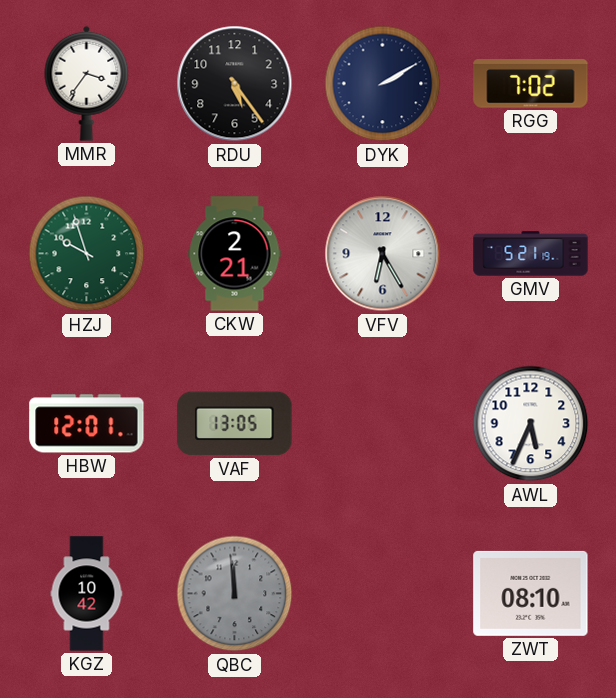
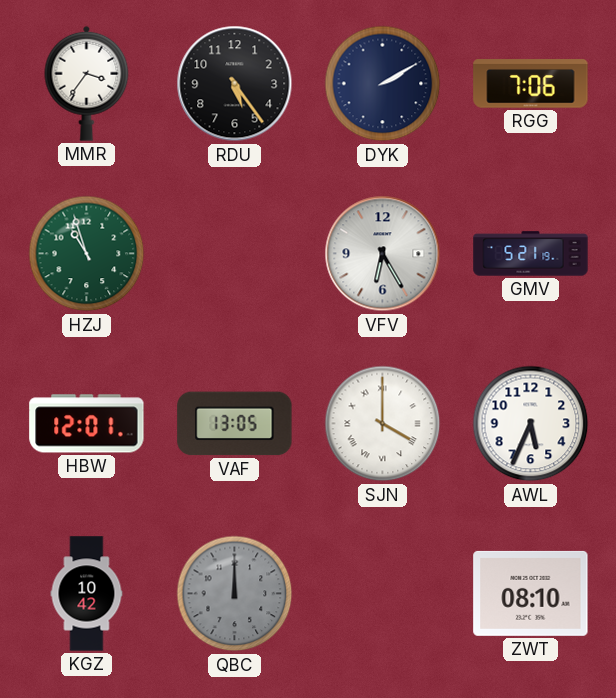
RGG: 7:02 -> 7:06 (531, 84)
HZJ: 9:57 -> 10:57 (87, 254)
CKW: 2:21 -> none (235, 254)
SJN: none -> 4:00 (383, 424)
QBC: 11:59 -> 12:00 (235, 594)
